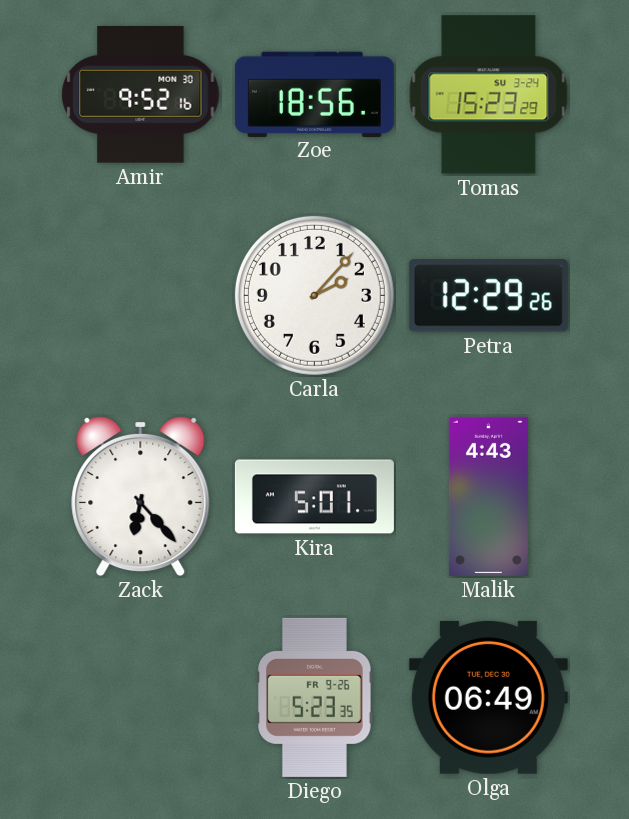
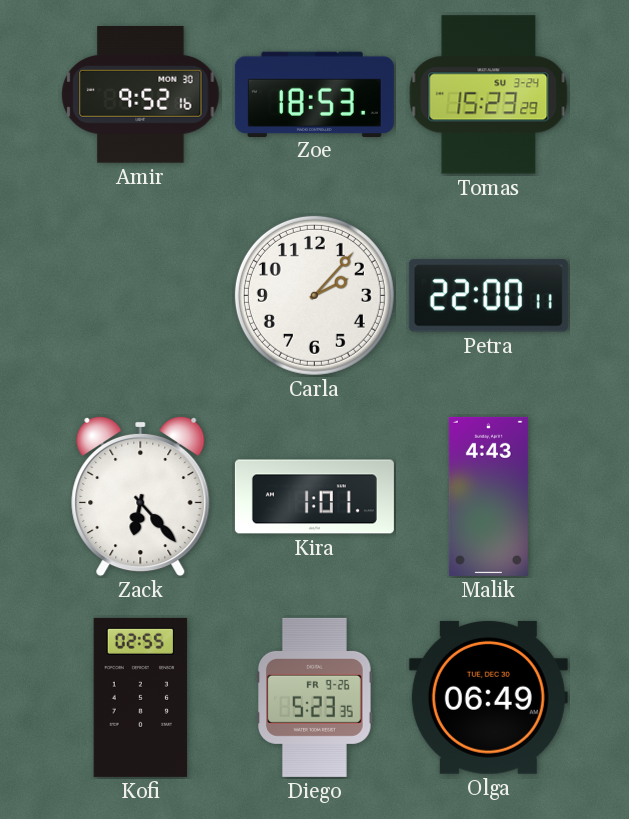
Zoe: 18:56 -> 18:53 (314, 94)
Petra: 12:29 -> 22:00 (488, 296)
Kira: 5:01 -> 1:01 (314, 497)
Kofi: none -> 02:55 (141, 697)
